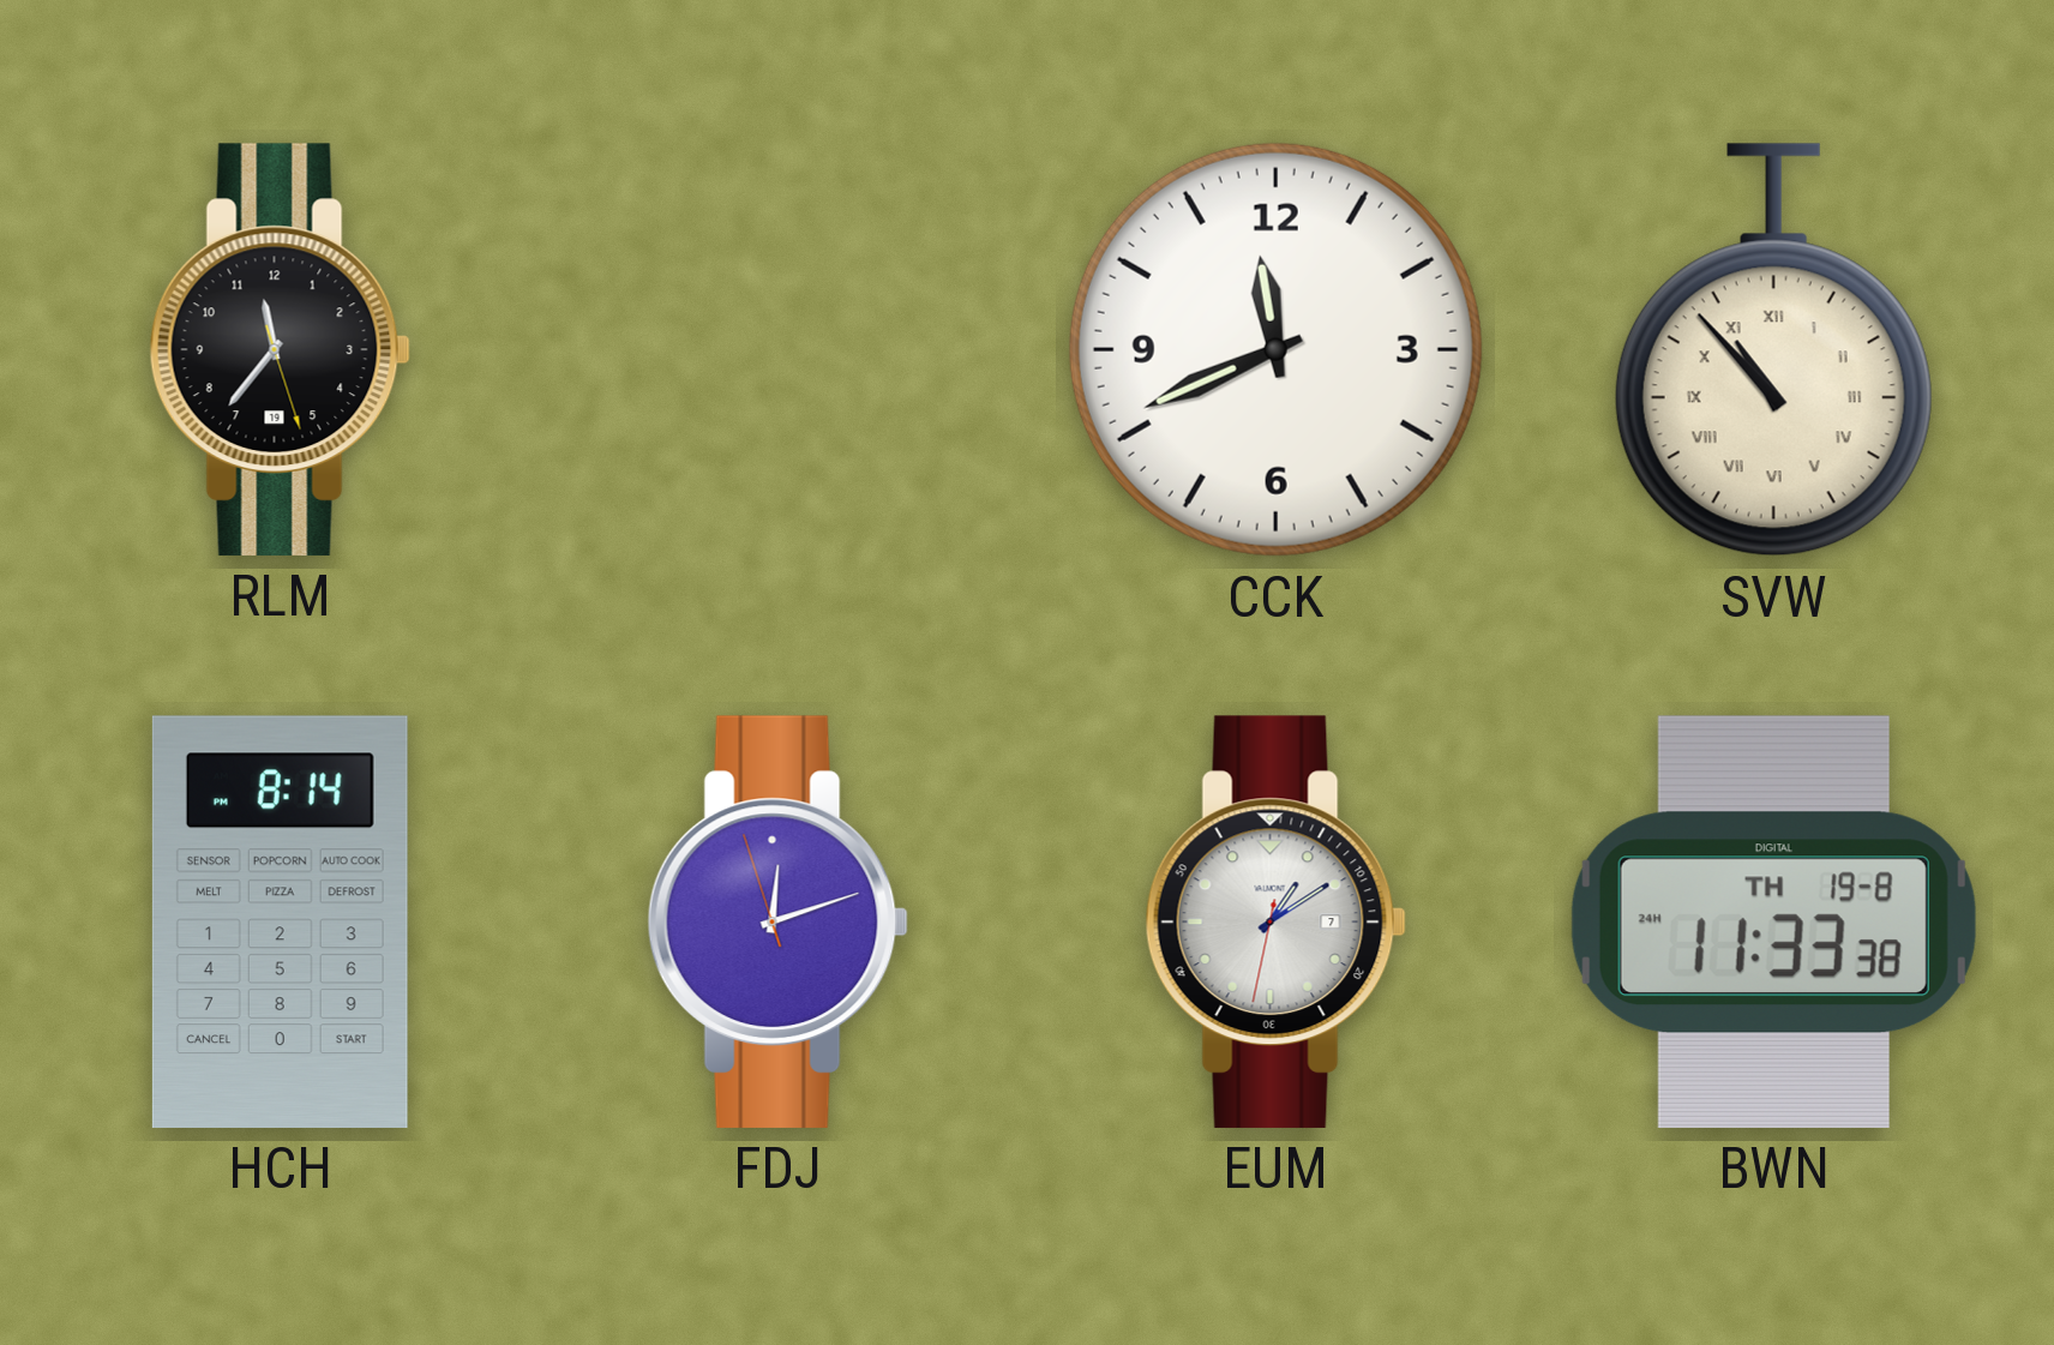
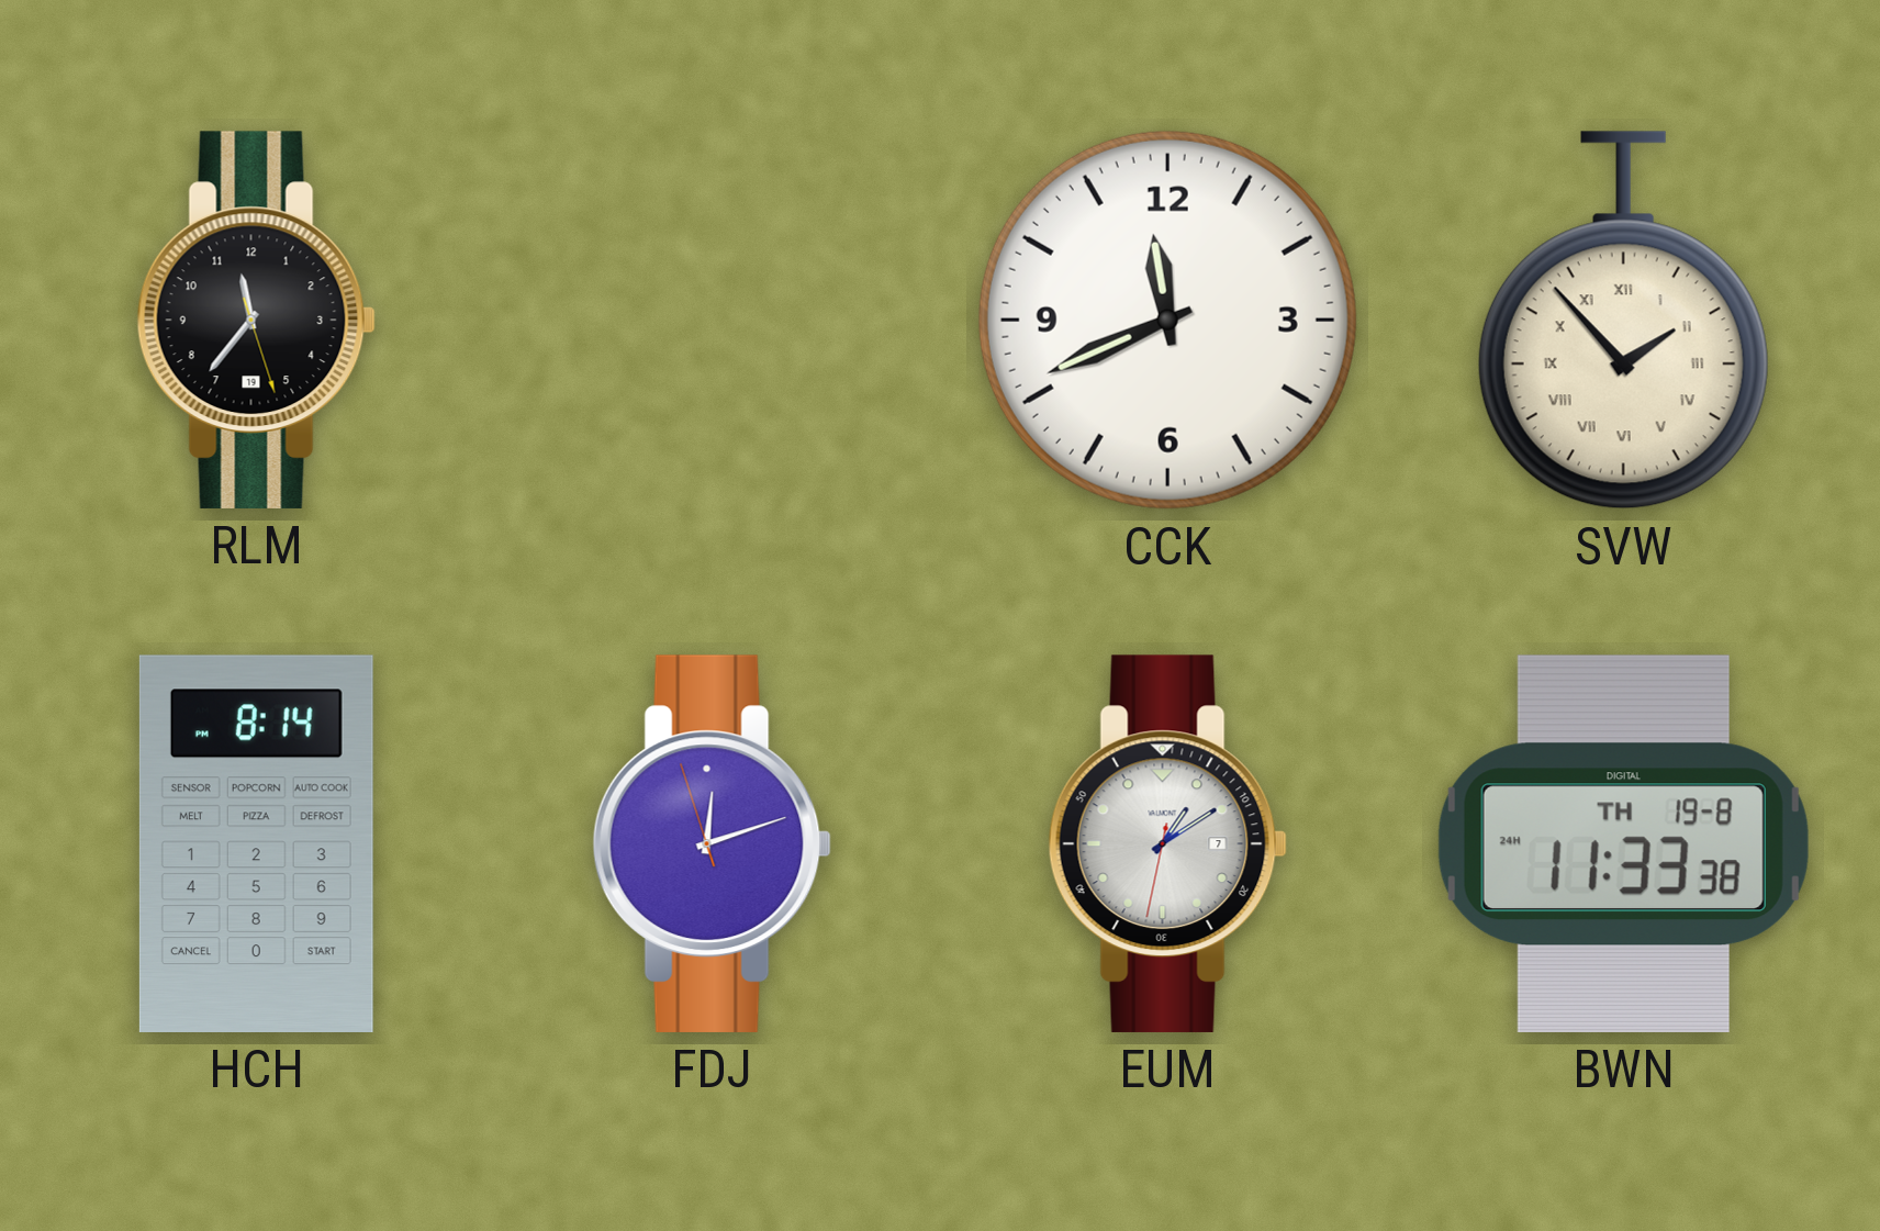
SVW: 10:53 -> 1:53 (1623, 321)
